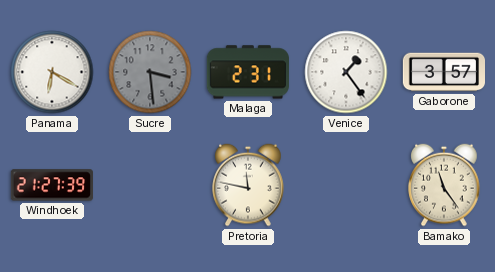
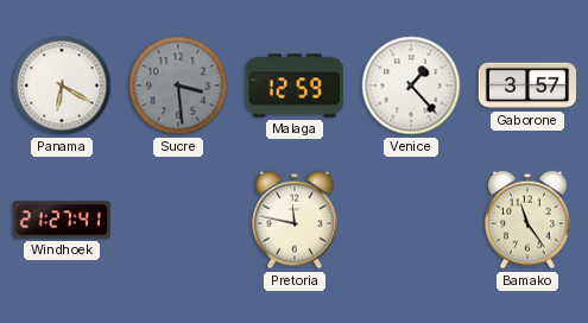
Malaga: 2:31 -> 12:59 (295, 85)
Venice: 1:24 -> 1:23 (411, 85)
Windhoek: 21:27:39 -> 21:27:41 (62, 220)
